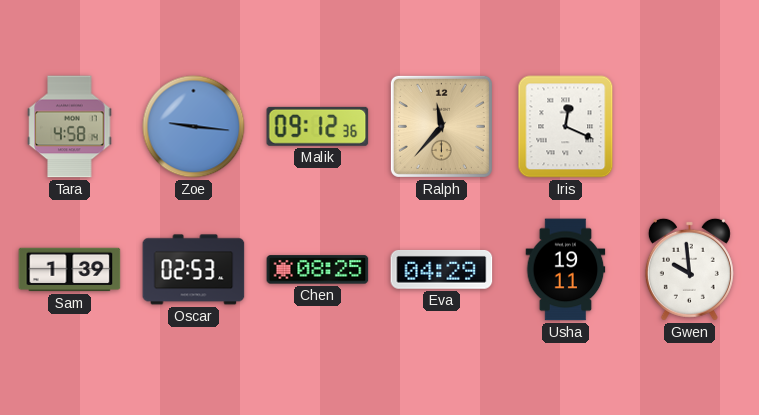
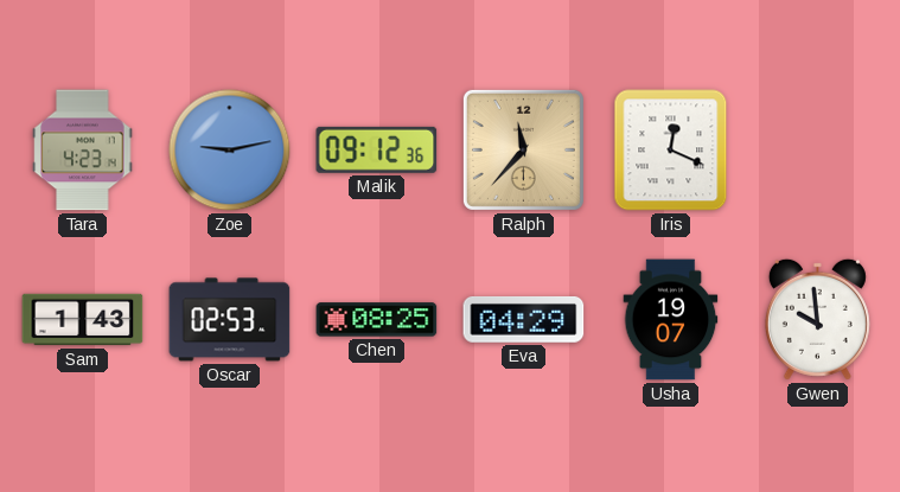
Tara: 4:58 -> 4:23 (83, 151)
Zoe: 9:16 -> 9:13 (230, 151)
Sam: 1:39 -> 1:43 (83, 320)
Usha: 19:11 -> 19:07 (671, 320)
